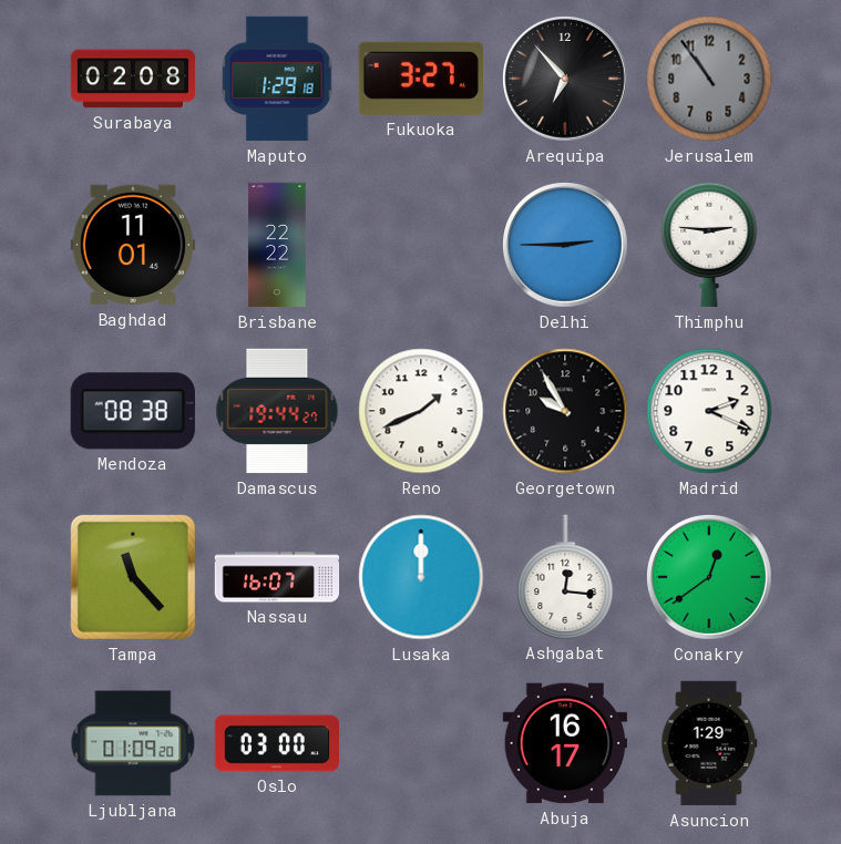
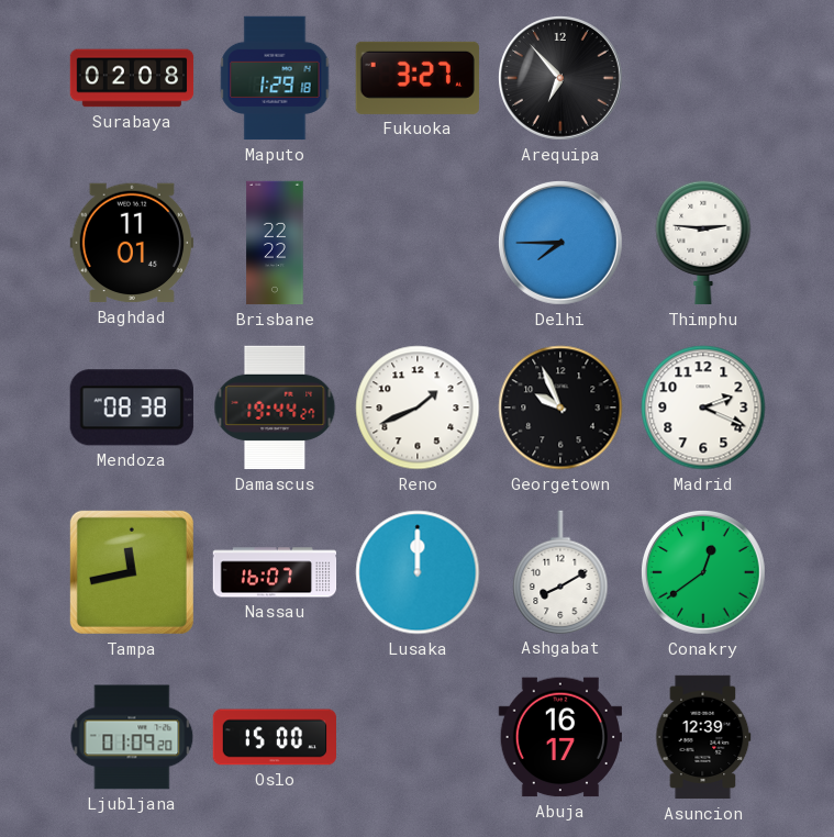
Jerusalem: 10:54 -> none (709, 79)
Delhi: 2:45 -> 7:45 (561, 244)
Georgetown: 9:55 -> 9:56 (560, 408)
Tampa: 11:23 -> 11:43 (132, 572)
Ashgabat: 12:16 -> 8:10 (560, 572)
Oslo: 03:00 -> 15:00 (275, 737)
Asuncion: 1:29 -> 12:39 (703, 737)
